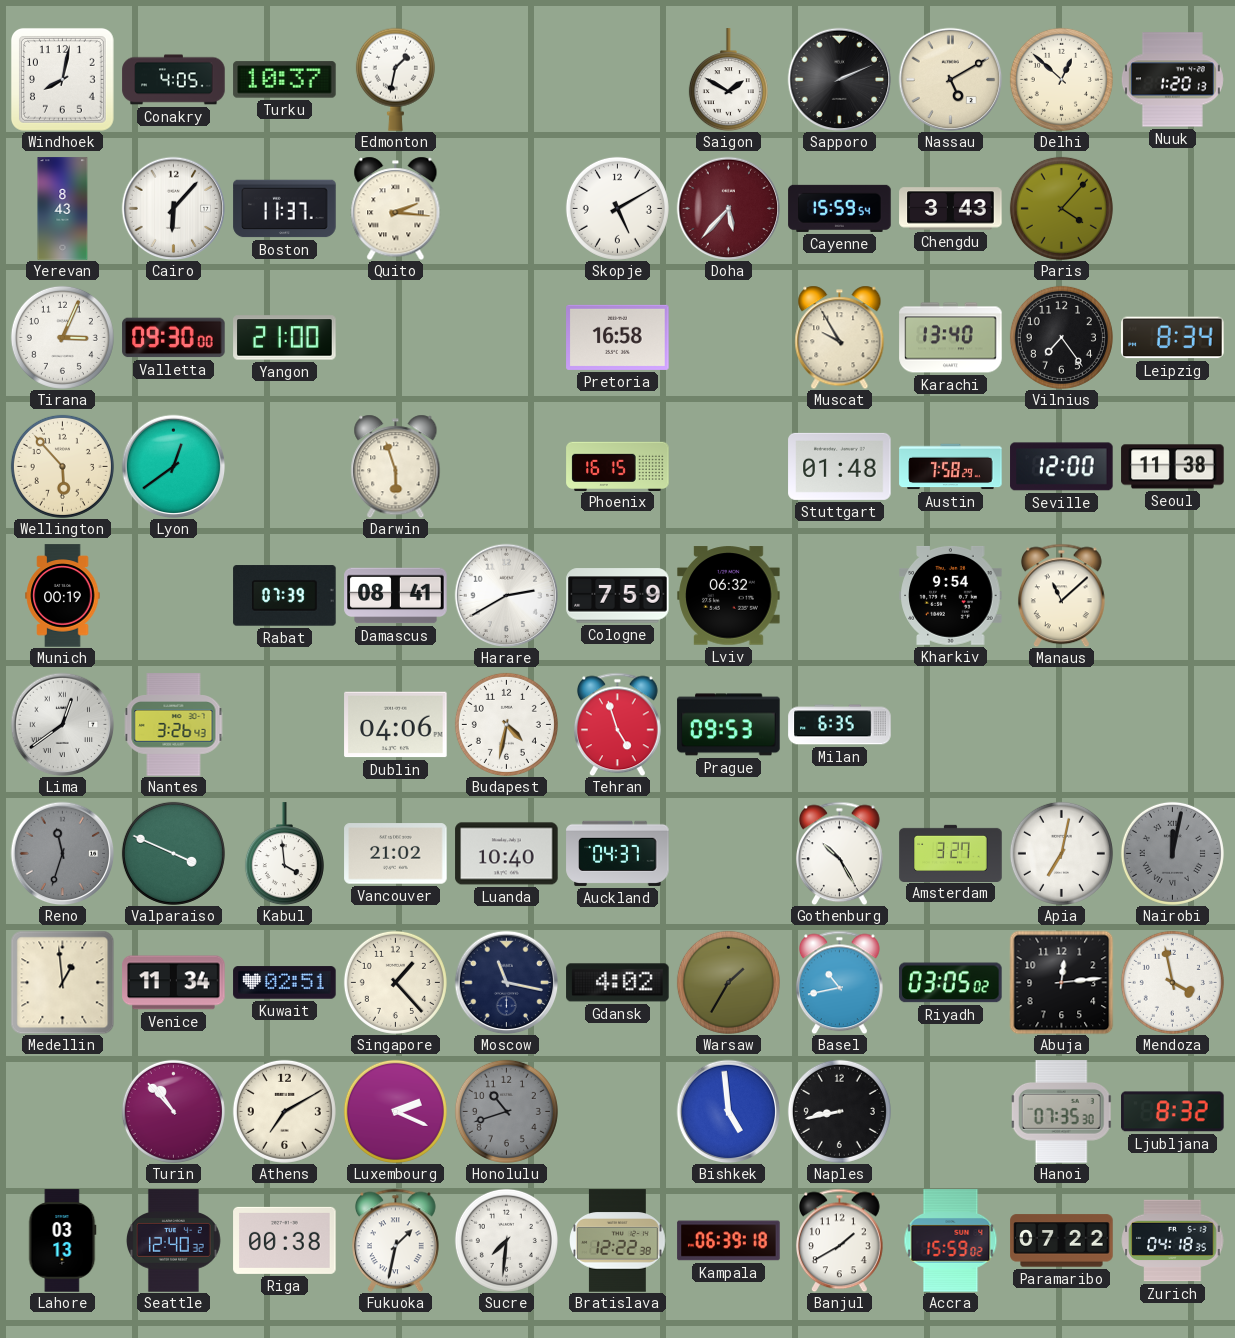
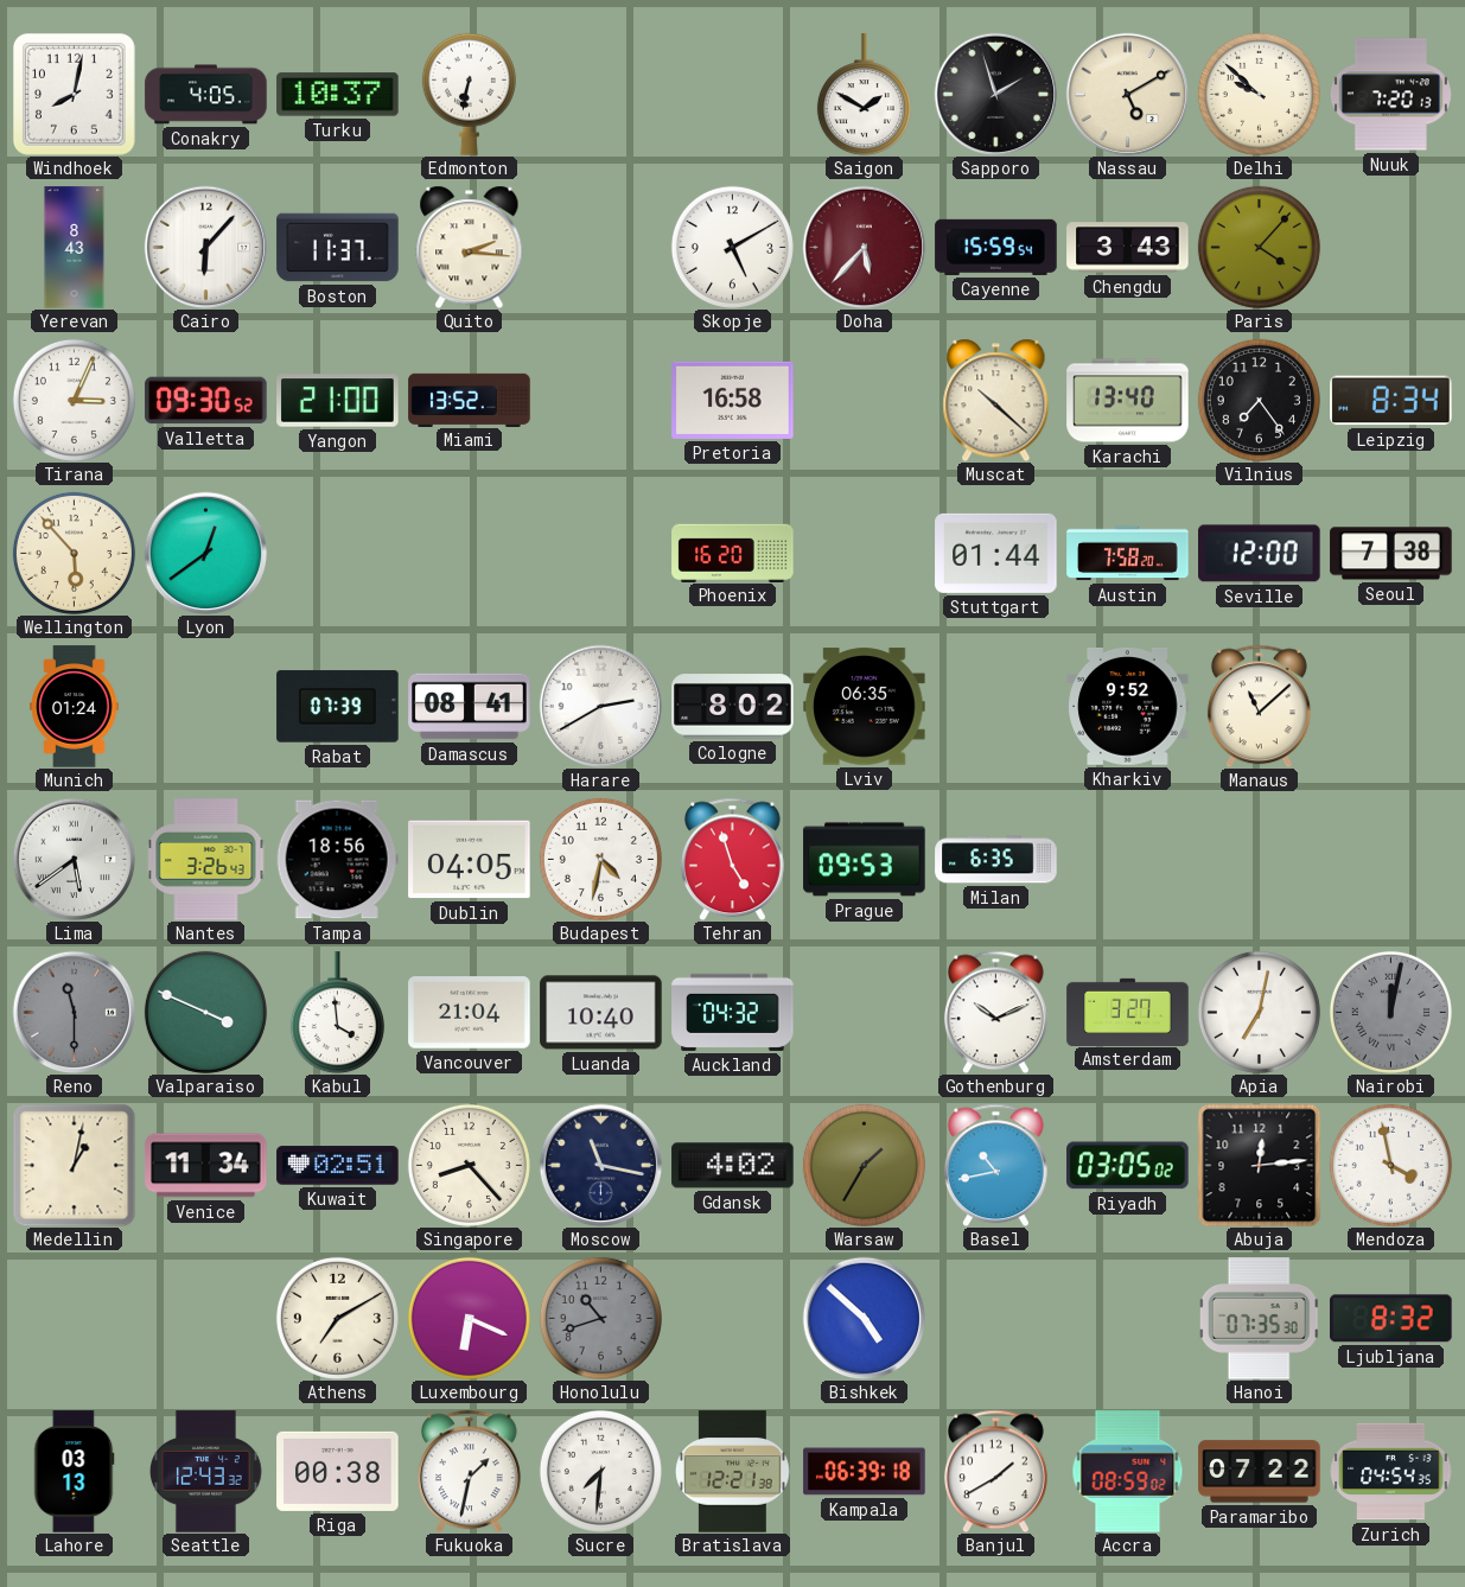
Edmonton: 1:32 -> 6:32 (469, 94)
Sapporo: 2:11 -> 1:57 (995, 94)
Delhi: 12:52 -> 9:52 (1259, 94)
Nuuk: 1:20 -> 7:20 (1390, 95)
Valletta: 09:30:00 -> 09:30:52 (206, 401)
Miami: none -> 13:52 (470, 400)
Muscat: 9:55 -> 10:22 (996, 400)
Darwin: 5:57 -> none (396, 466)
Phoenix: 16:15 -> 16:20 (733, 553)
Stuttgart: 01:48 -> 01:44 (996, 553)
Austin: 7:58:29 -> 7:58:20 (1128, 554)
Seoul: 11:38 -> 7:38 (1391, 554)
Munich: 00:19 -> 01:24 (75, 707)
Cologne: 7:59 -> 8:02 (733, 707)
Lviv: 06:32 -> 06:35 (865, 707)
Kharkiv: 9:54 -> 9:52 (1128, 706)
Lima: 12:39 -> 5:39 (74, 859)
Tampa: none -> 18:56 (337, 860)
Dublin: 04:06 -> 04:05 (470, 860)
Reno: 11:33 -> 11:30 (74, 1012)
Vancouver: 21:02 -> 21:04 (470, 1013)
Auckland: 04:37 -> 04:32 (733, 1012)
Gothenburg: 10:25 -> 10:11 (995, 1012)
Medellin: 12:59 -> 1:02 (74, 1165)
Singapore: 1:23 -> 8:23 (469, 1165)
Turin: 10:53 -> none (173, 1111)
Luxembourg: 2:19 -> 6:19 (469, 1318)
Bishkek: 4:59 -> 4:52 (864, 1318)
Naples: 8:43 -> none (839, 1111)
Seattle: 12:40 -> 12:43 (206, 1472)
Bratislava: 12:22 -> 12:21 (733, 1472)
Accra: 15:59 -> 08:59 (1128, 1472)
Zurich: 04:18 -> 04:54 (1390, 1472)
